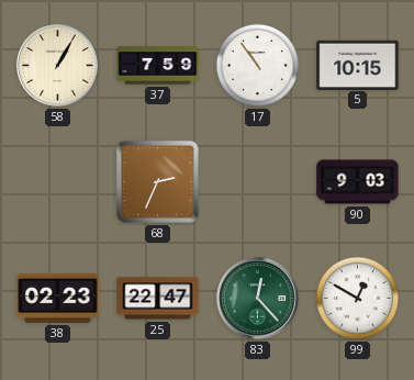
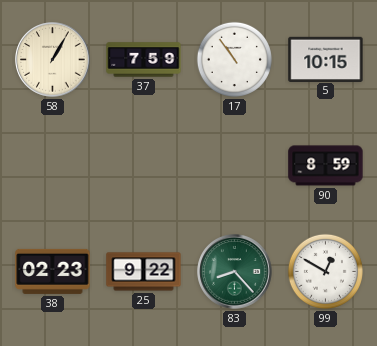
68: 2:34 -> none (157, 181)
90: 9:03 -> 8:59 (326, 166)
25: 22:47 -> 9:22 (144, 272)
83: 12:23 -> 8:23 (235, 272)
